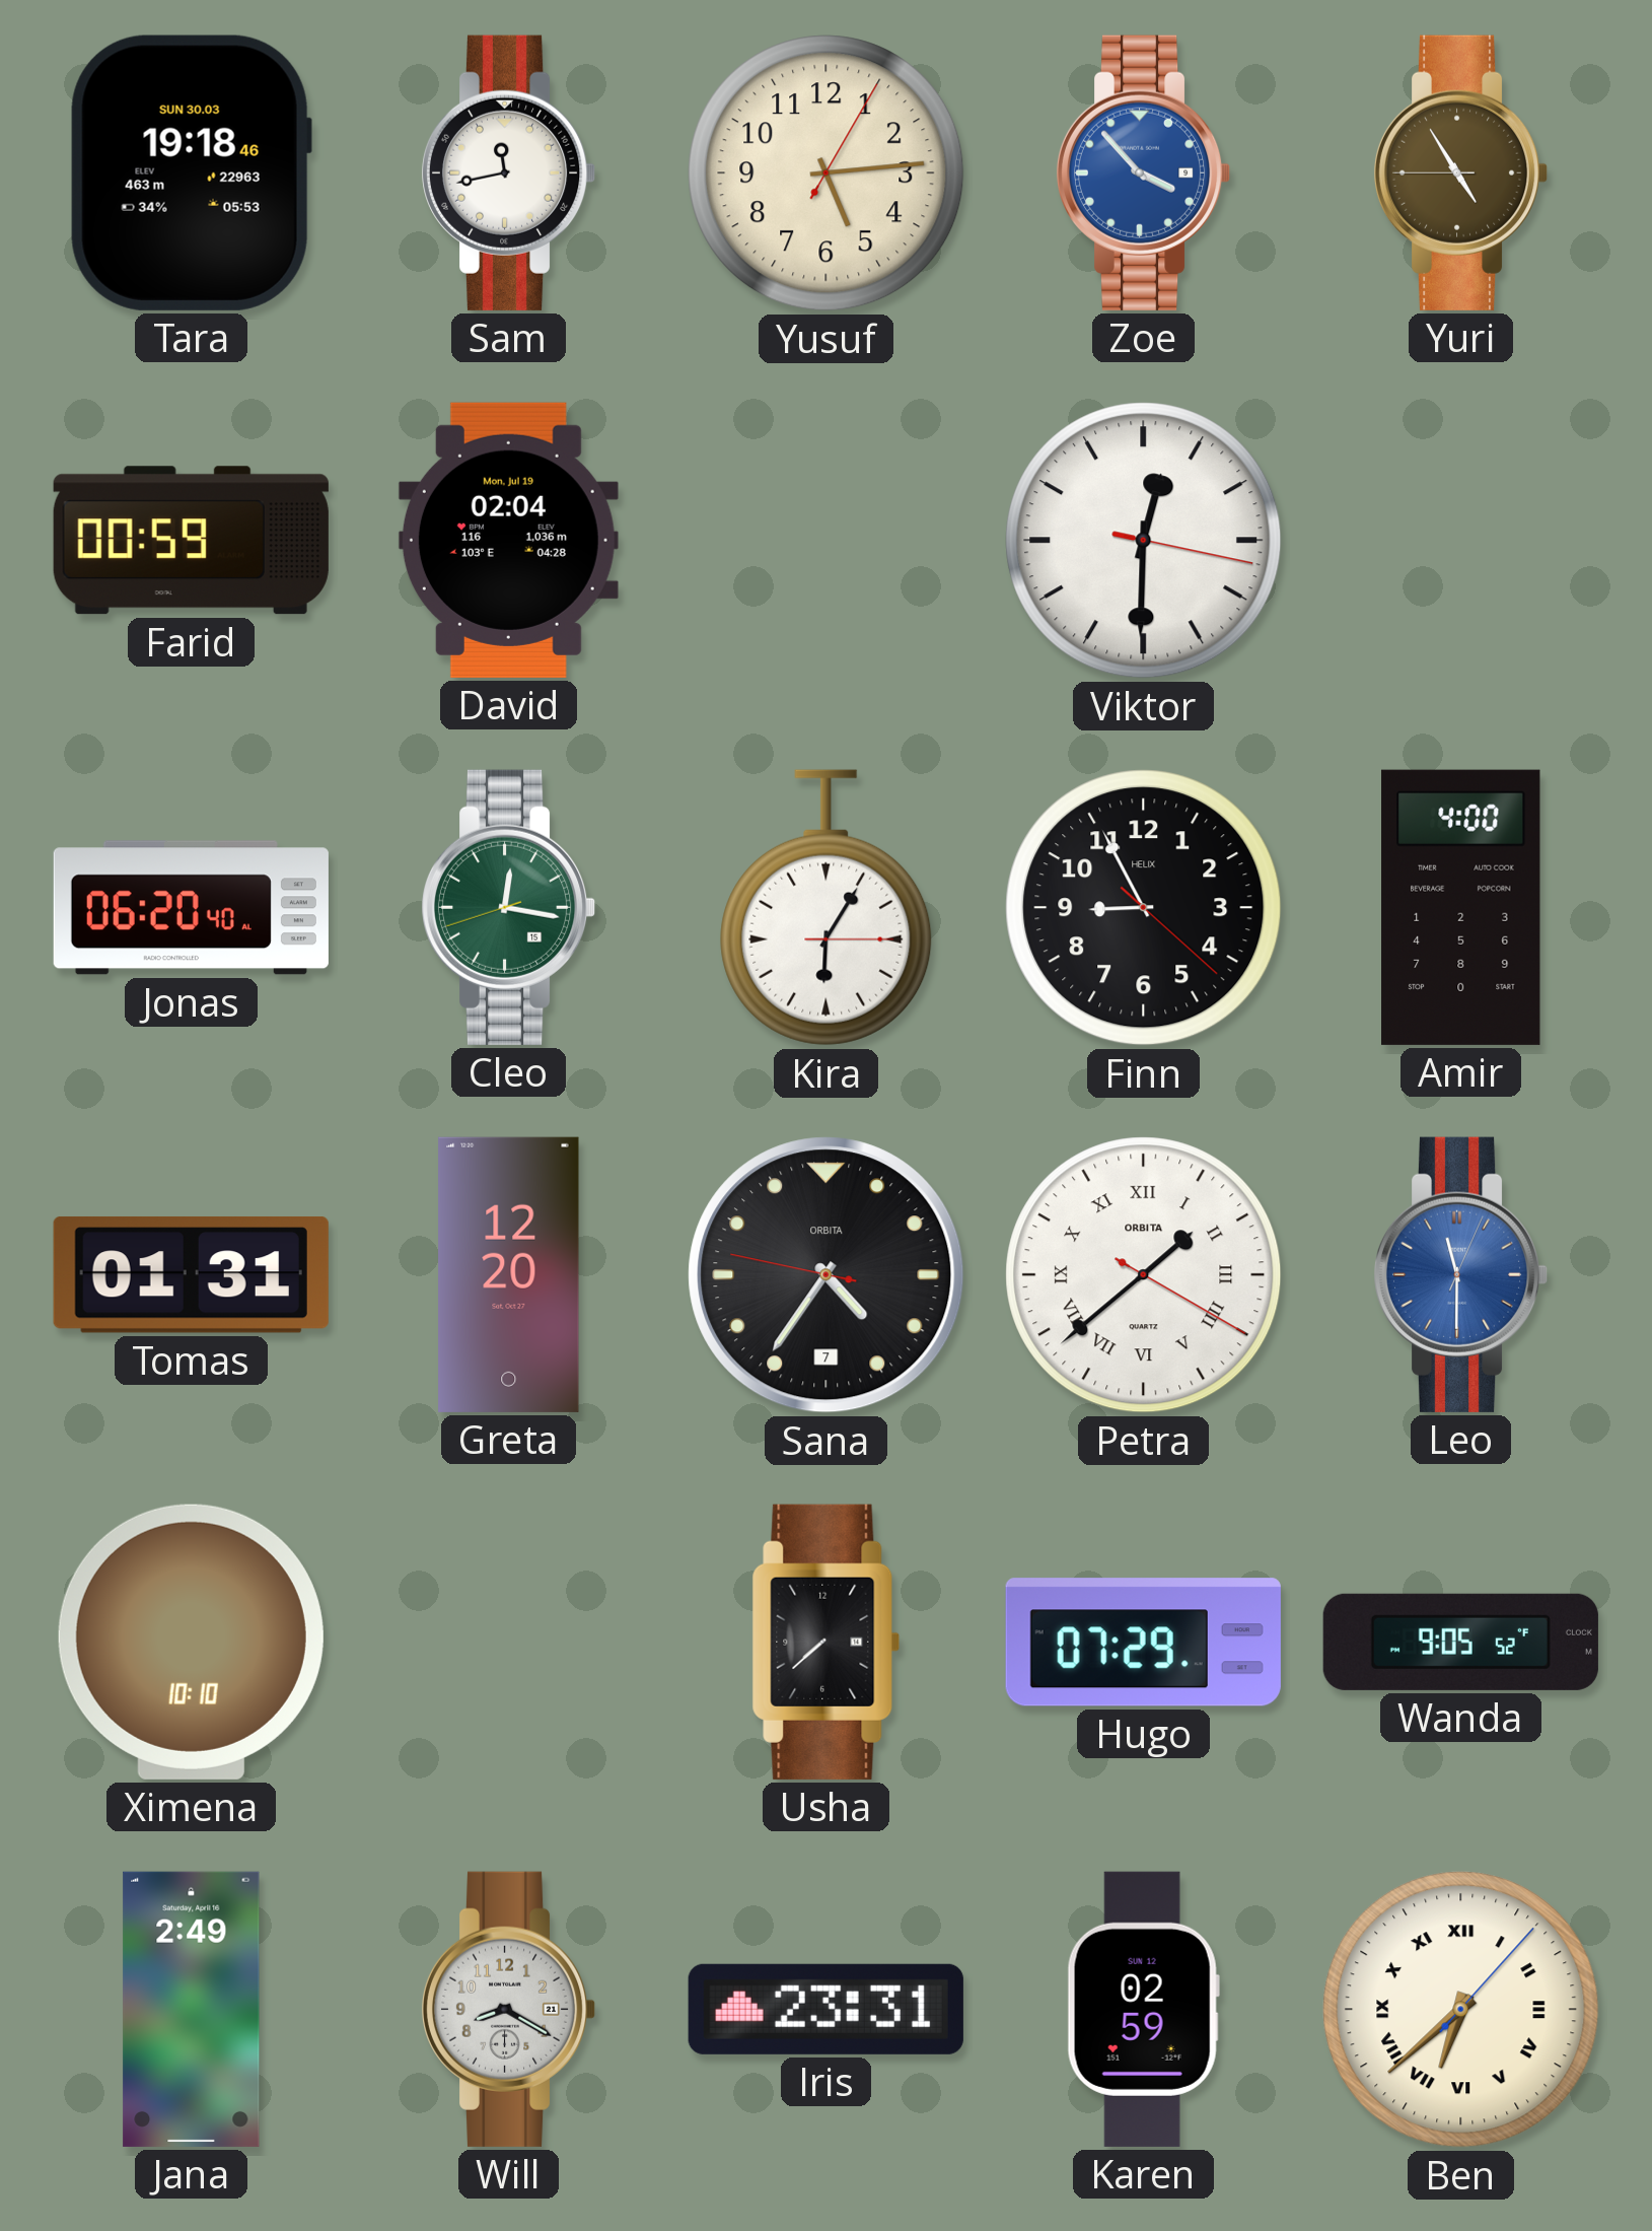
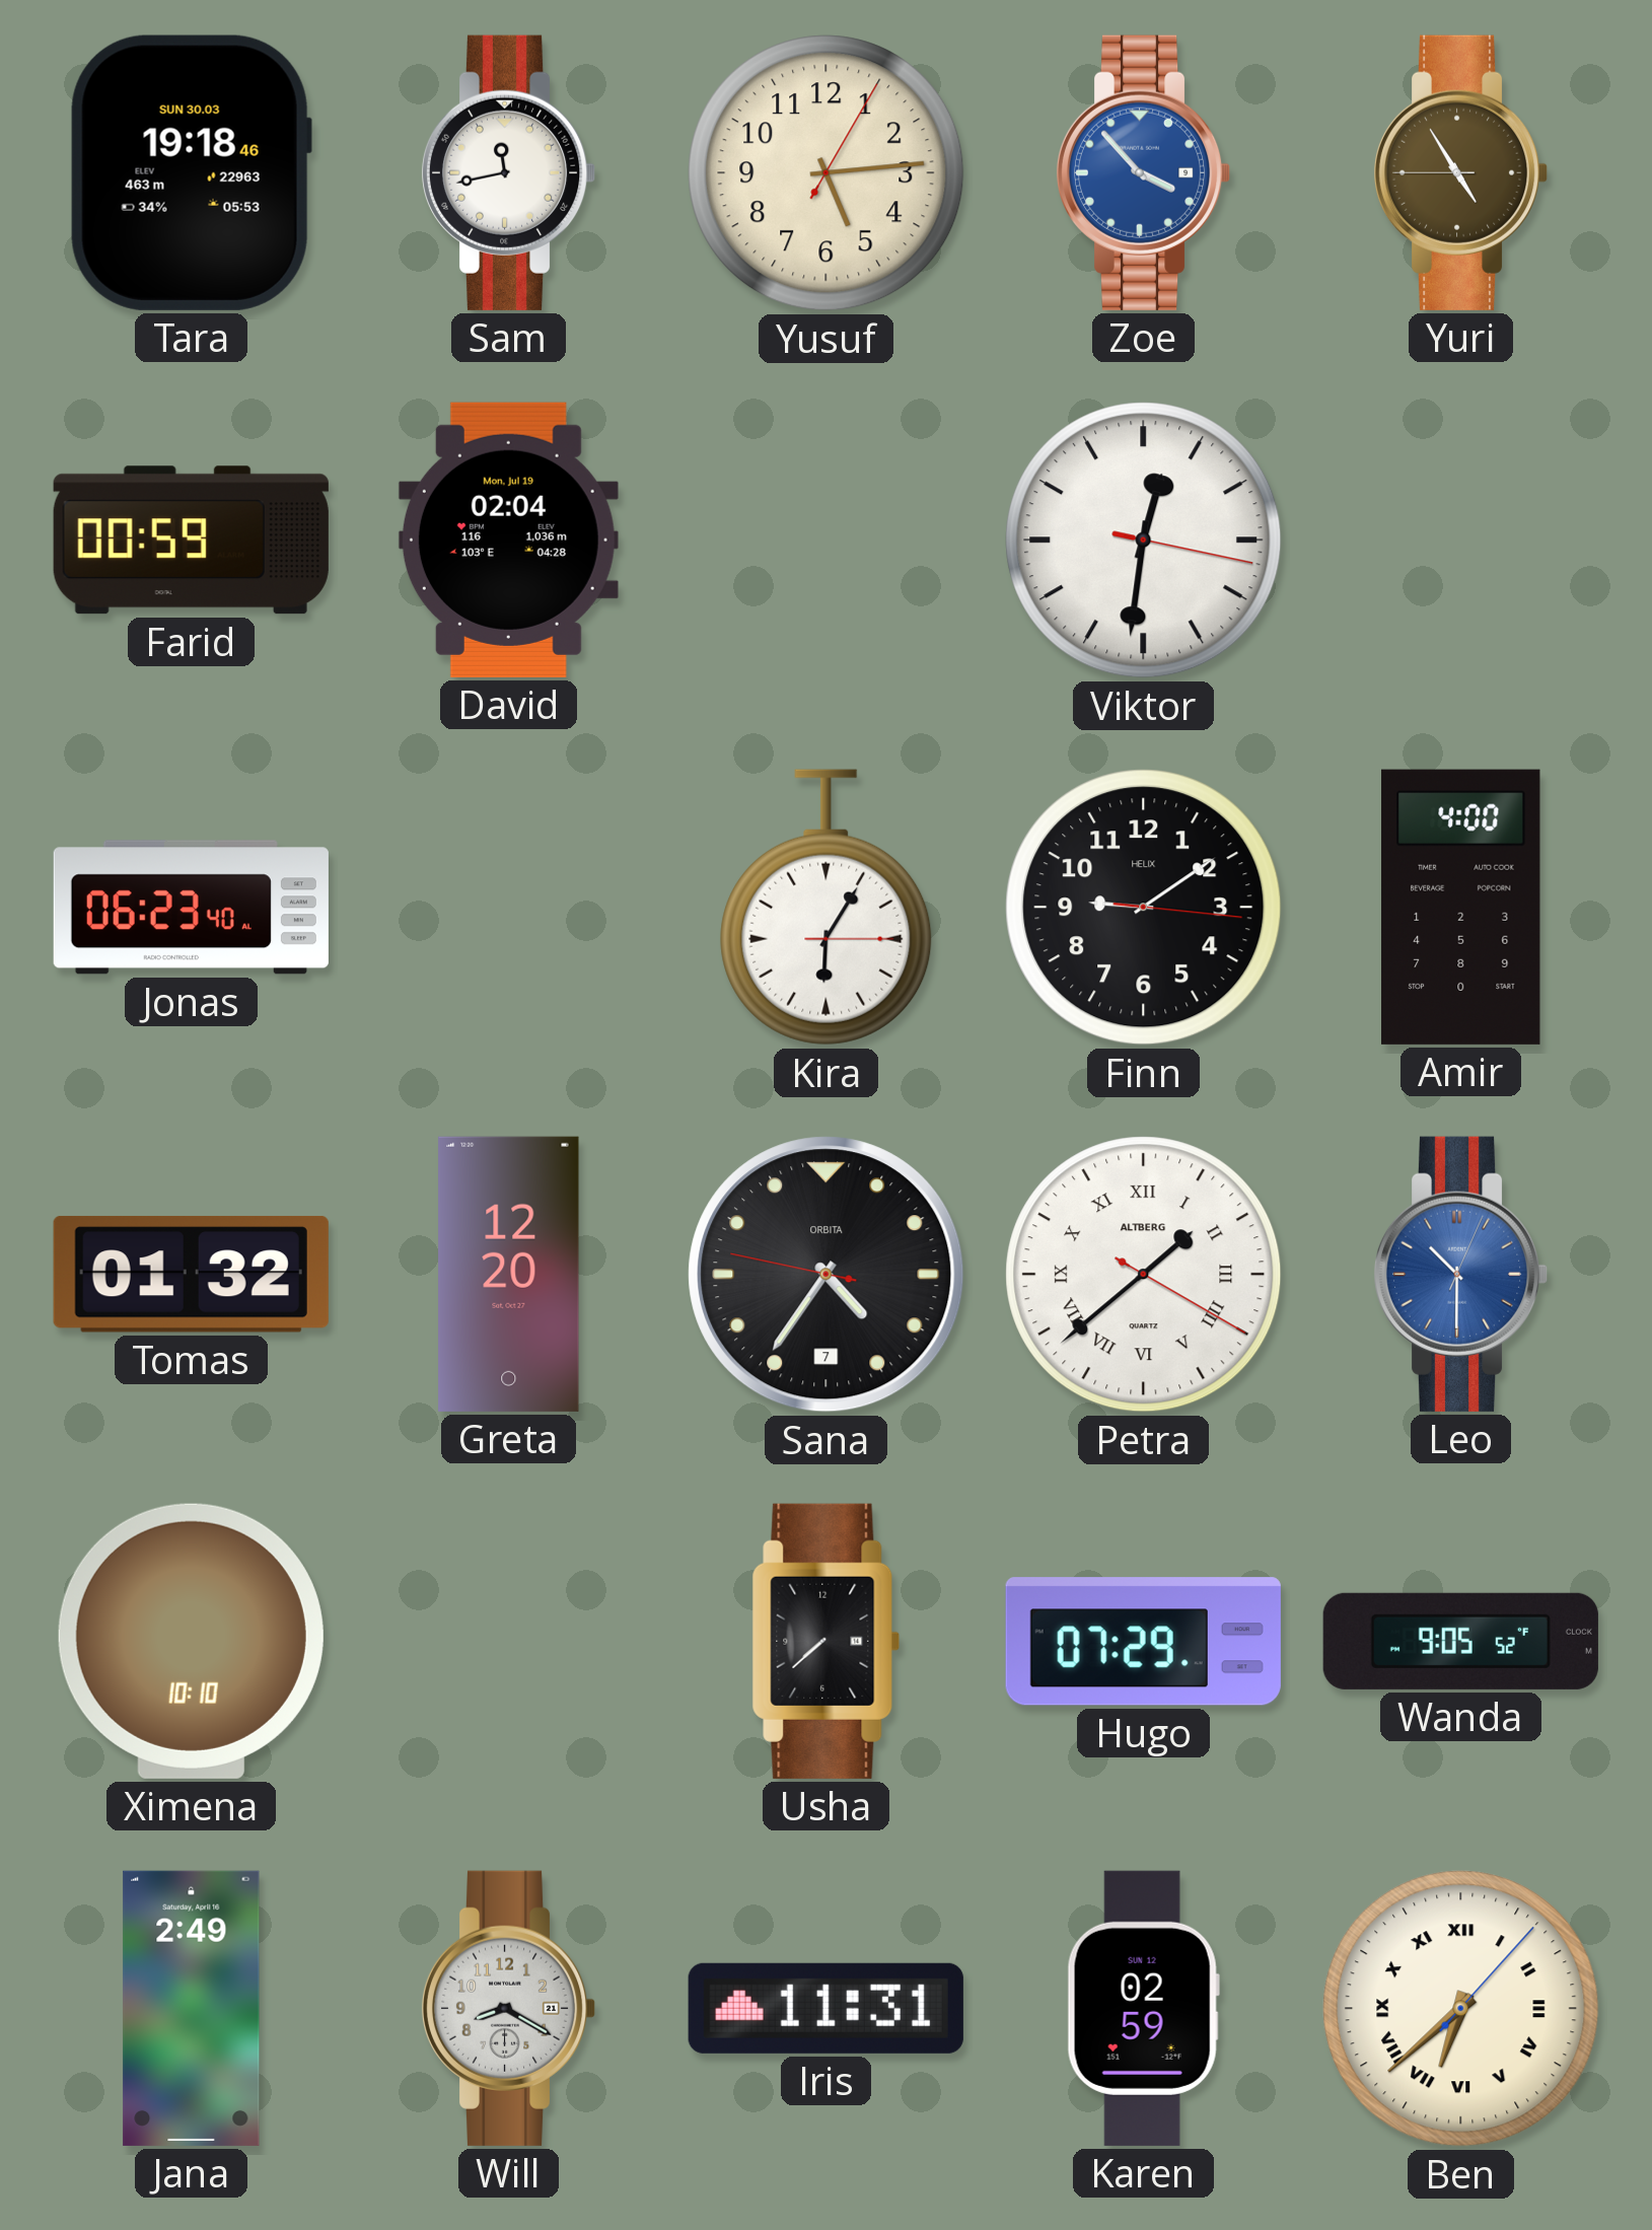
Viktor: 12:30 -> 12:31 (1144, 541)
Jonas: 06:20 -> 06:23 (191, 908)
Cleo: 12:16 -> none (508, 907)
Finn: 8:55 -> 9:09 (1144, 908)
Tomas: 01:31 -> 01:32 (191, 1274)
Petra brand: ORBITA -> ALTBERG (1144, 1275)
Leo: 11:30 -> 10:30 (1460, 1274)
Iris: 23:31 -> 11:31 (825, 2008)
